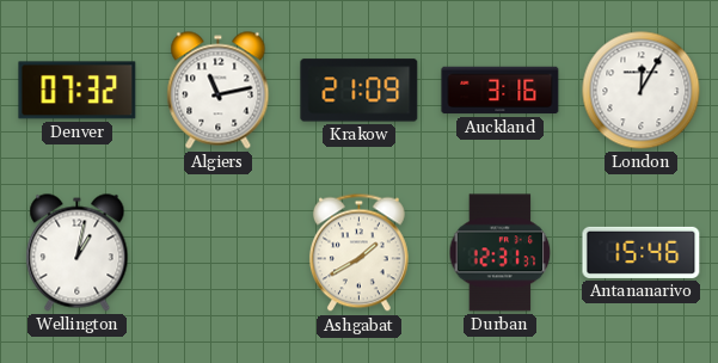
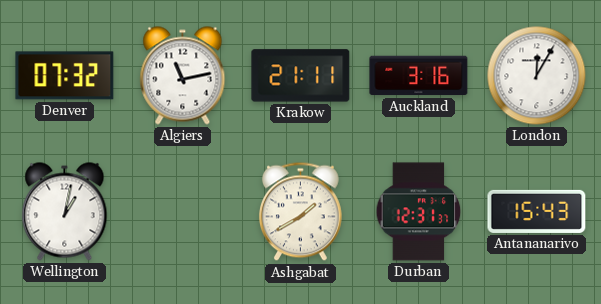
Krakow: 21:09 -> 21:11 (301, 76)
Antananarivo: 15:46 -> 15:43 (537, 211)
